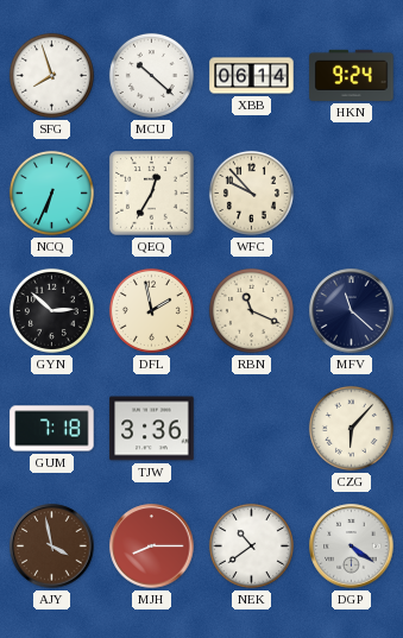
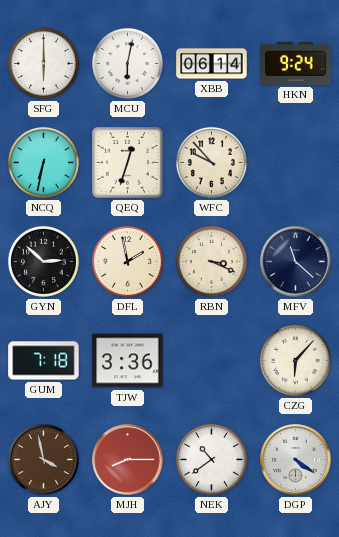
SFG: 7:57 -> 6:00 (43, 63)
MCU: 10:22 -> 6:02 (127, 63)
NCQ: 6:34 -> 6:32 (43, 162)
QEQ: 12:35 -> 12:33 (128, 163)
RBN: 11:19 -> 3:19 (211, 261)
